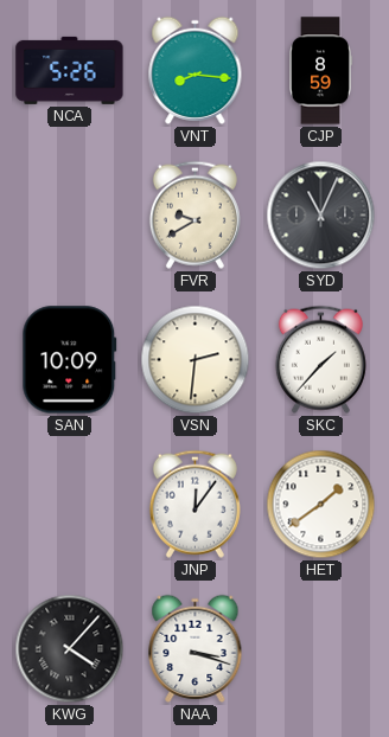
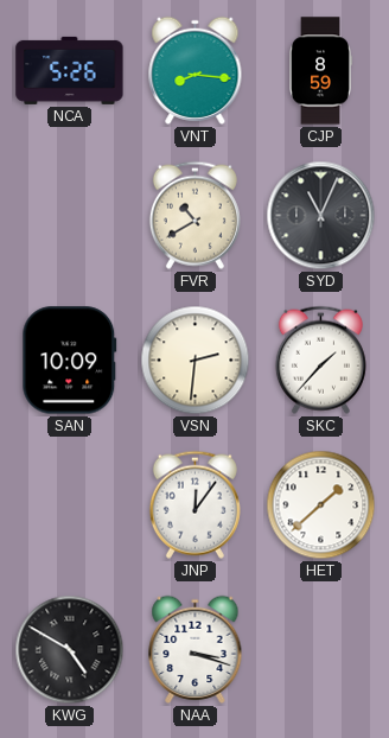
FVR: 9:40 -> 10:40 (194, 215)
HET: 1:39 -> 1:38 (321, 505)
KWG: 4:07 -> 4:50 (70, 650)
